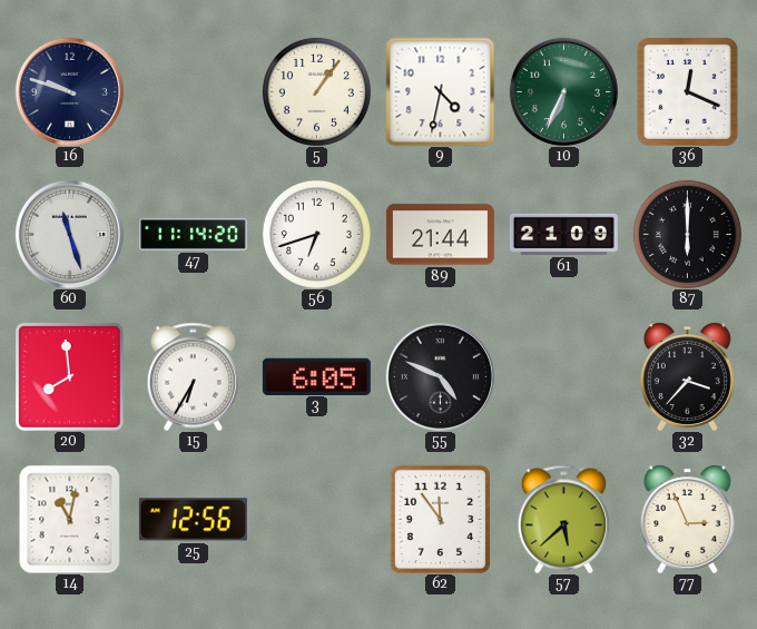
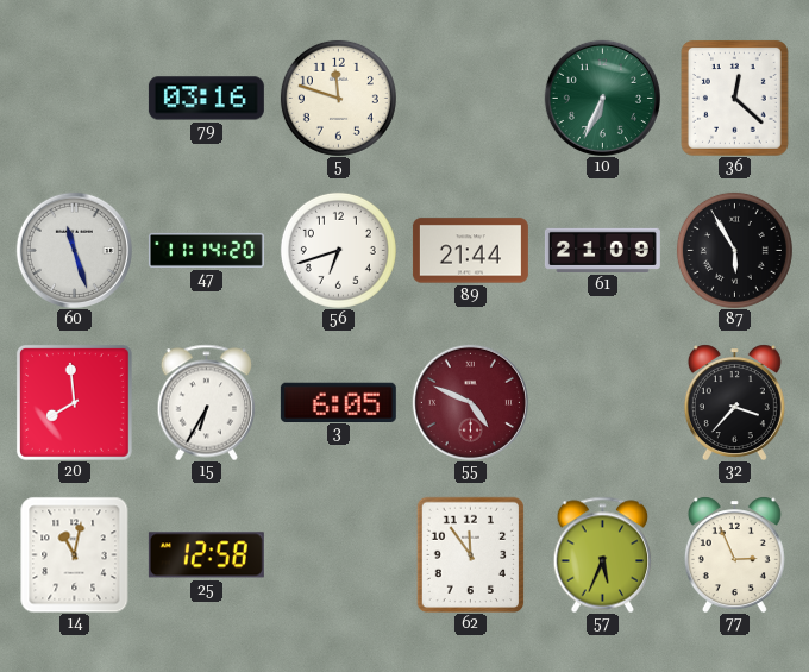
16: 9:48 -> none (69, 91)
79: none -> 03:16 (206, 99)
5: 1:06 -> 11:48 (338, 98)
9: 4:32 -> none (440, 91)
36: 12:19 -> 12:22 (735, 99)
87: 6:00 -> 5:55 (734, 250)
55 dial: black -> burgundy (470, 402)
25: 12:56 -> 12:58 (206, 555)
57: 5:38 -> 5:34 (603, 554)
